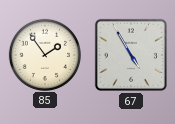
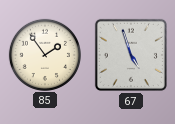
67: 4:55 -> 4:57 (131, 55)
